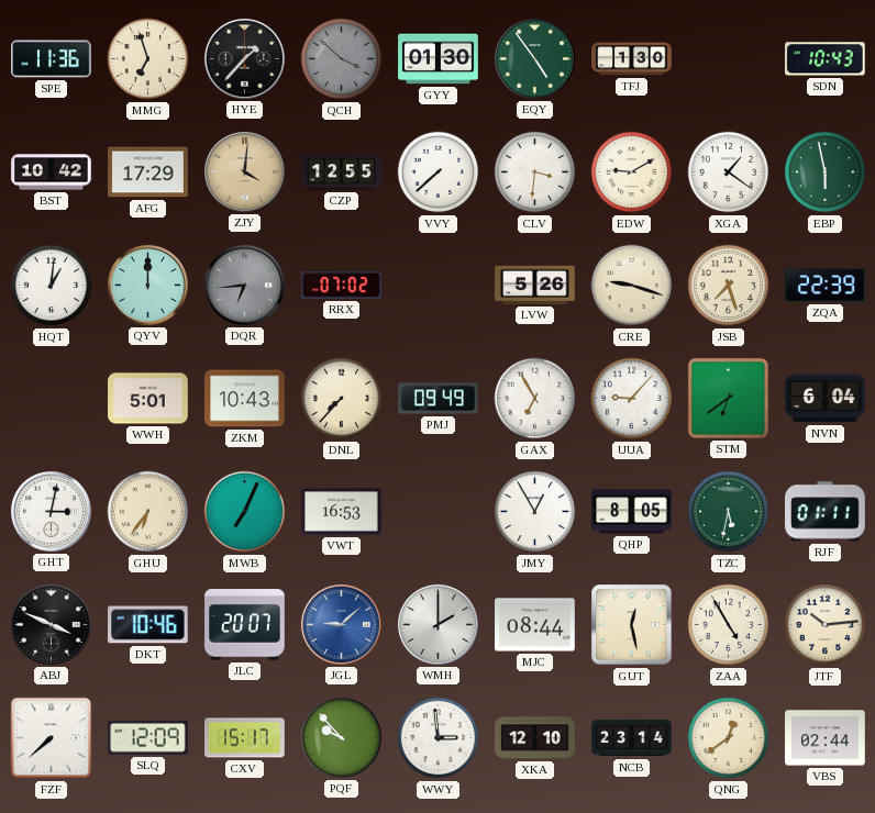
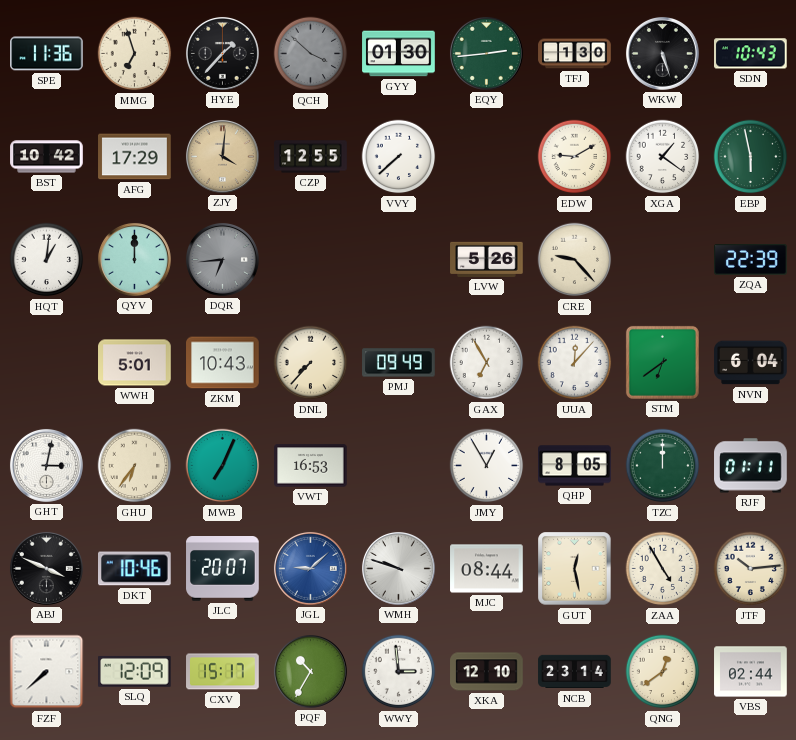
EQY: 4:54 -> 2:44 (486, 53)
WKW: none -> 5:27 (662, 53)
CLV: 3:31 -> none (535, 172)
RRX: 07:02 -> none (342, 286)
CRE: 9:18 -> 9:23 (575, 260)
JSB: 7:27 -> none (729, 286)
UUA: 9:07 -> 12:07 (575, 363)
TZC: 5:32 -> 12:00 (663, 466)
WMH: 2:00 -> 9:48 (398, 568)
PQF: 9:53 -> 10:35 (310, 671)
